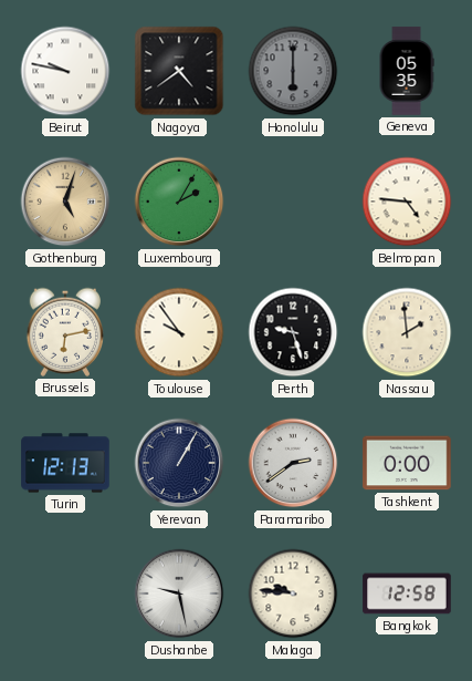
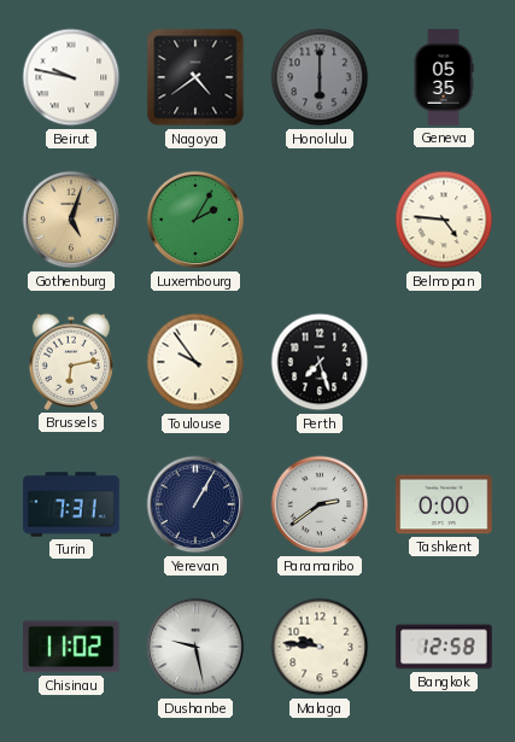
Perth: 9:27 -> 7:27 (320, 362)
Nassau: 1:59 -> none (407, 332)
Turin: 12:13 -> 7:31 (71, 504)
Chisinau: none -> 11:02 (71, 647)
